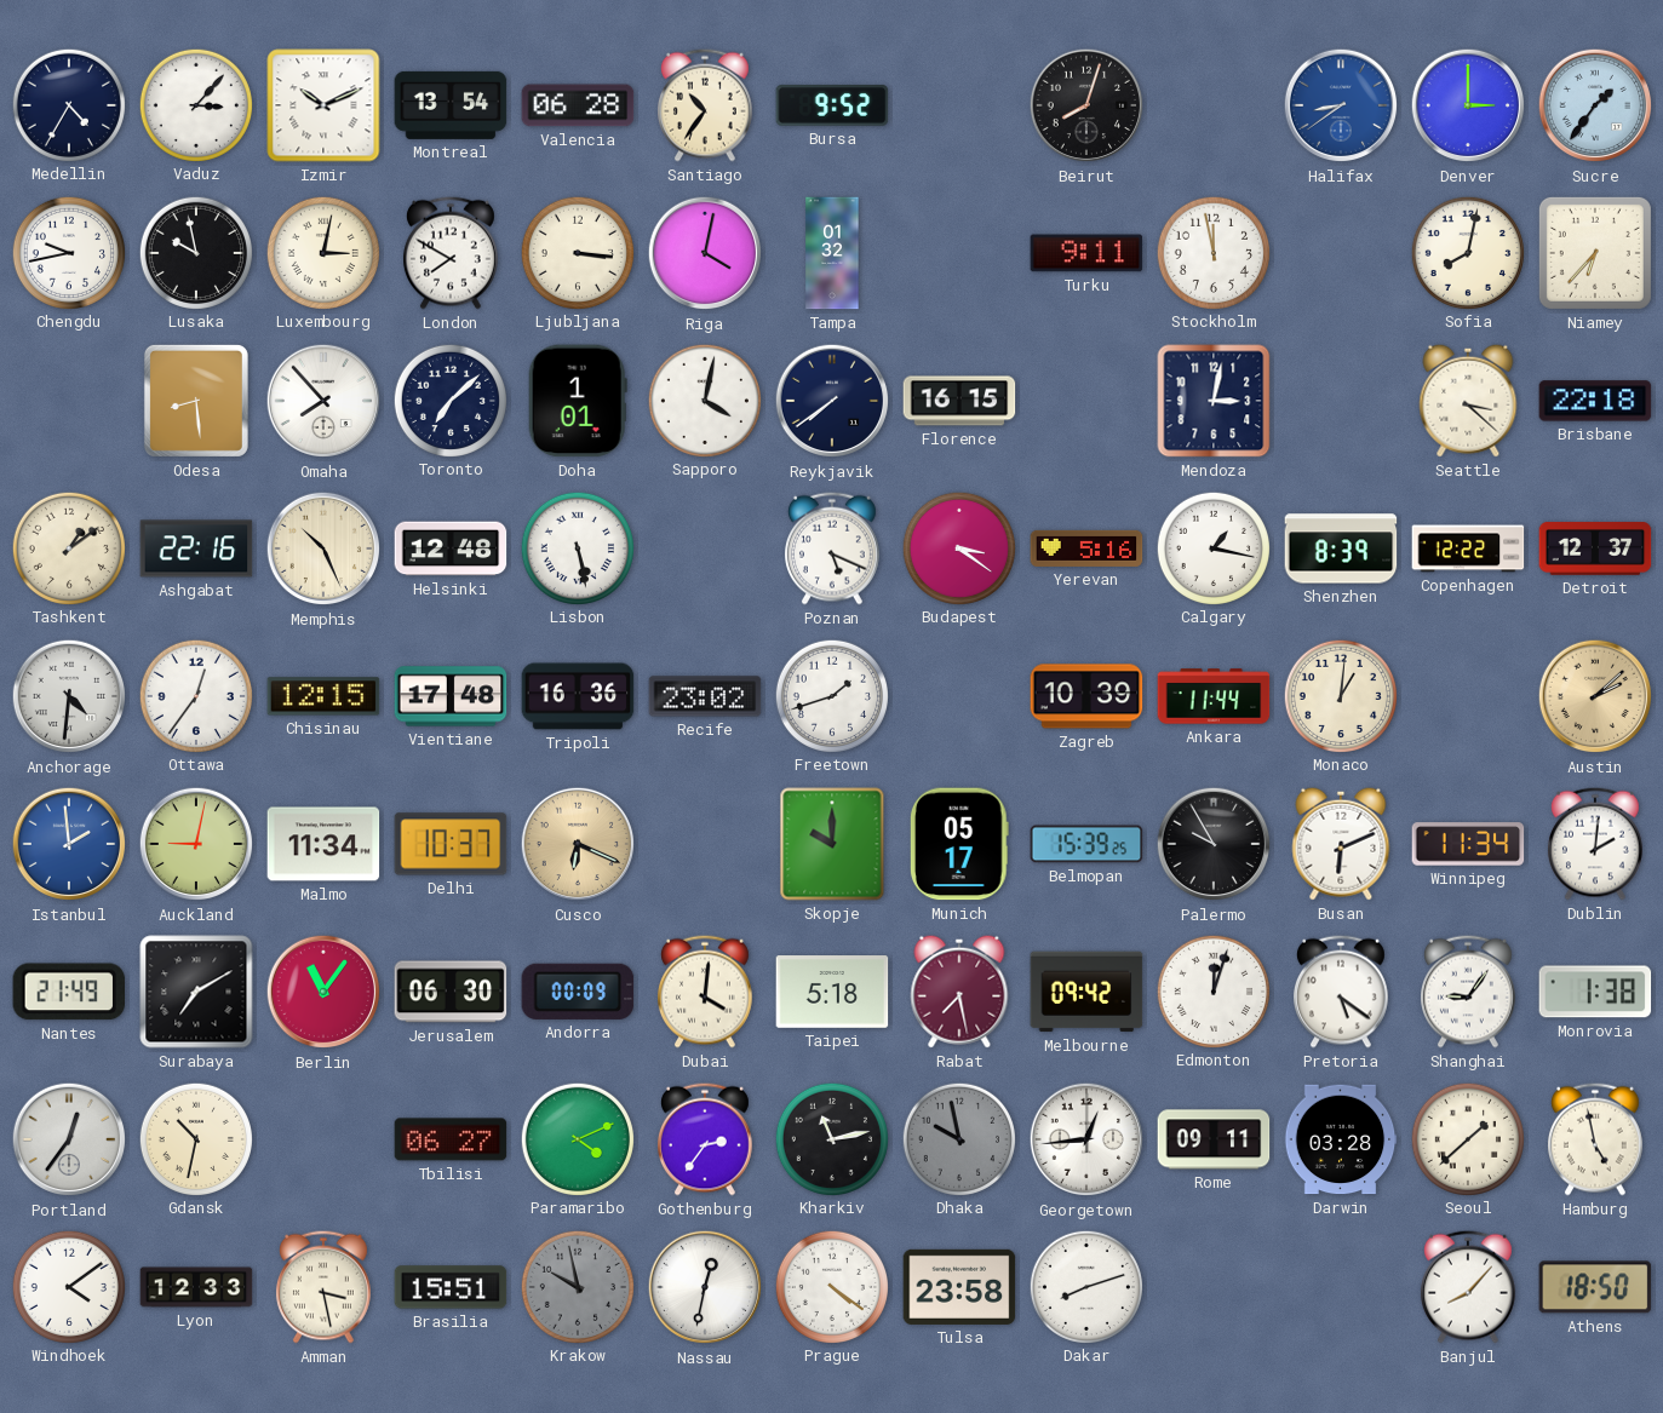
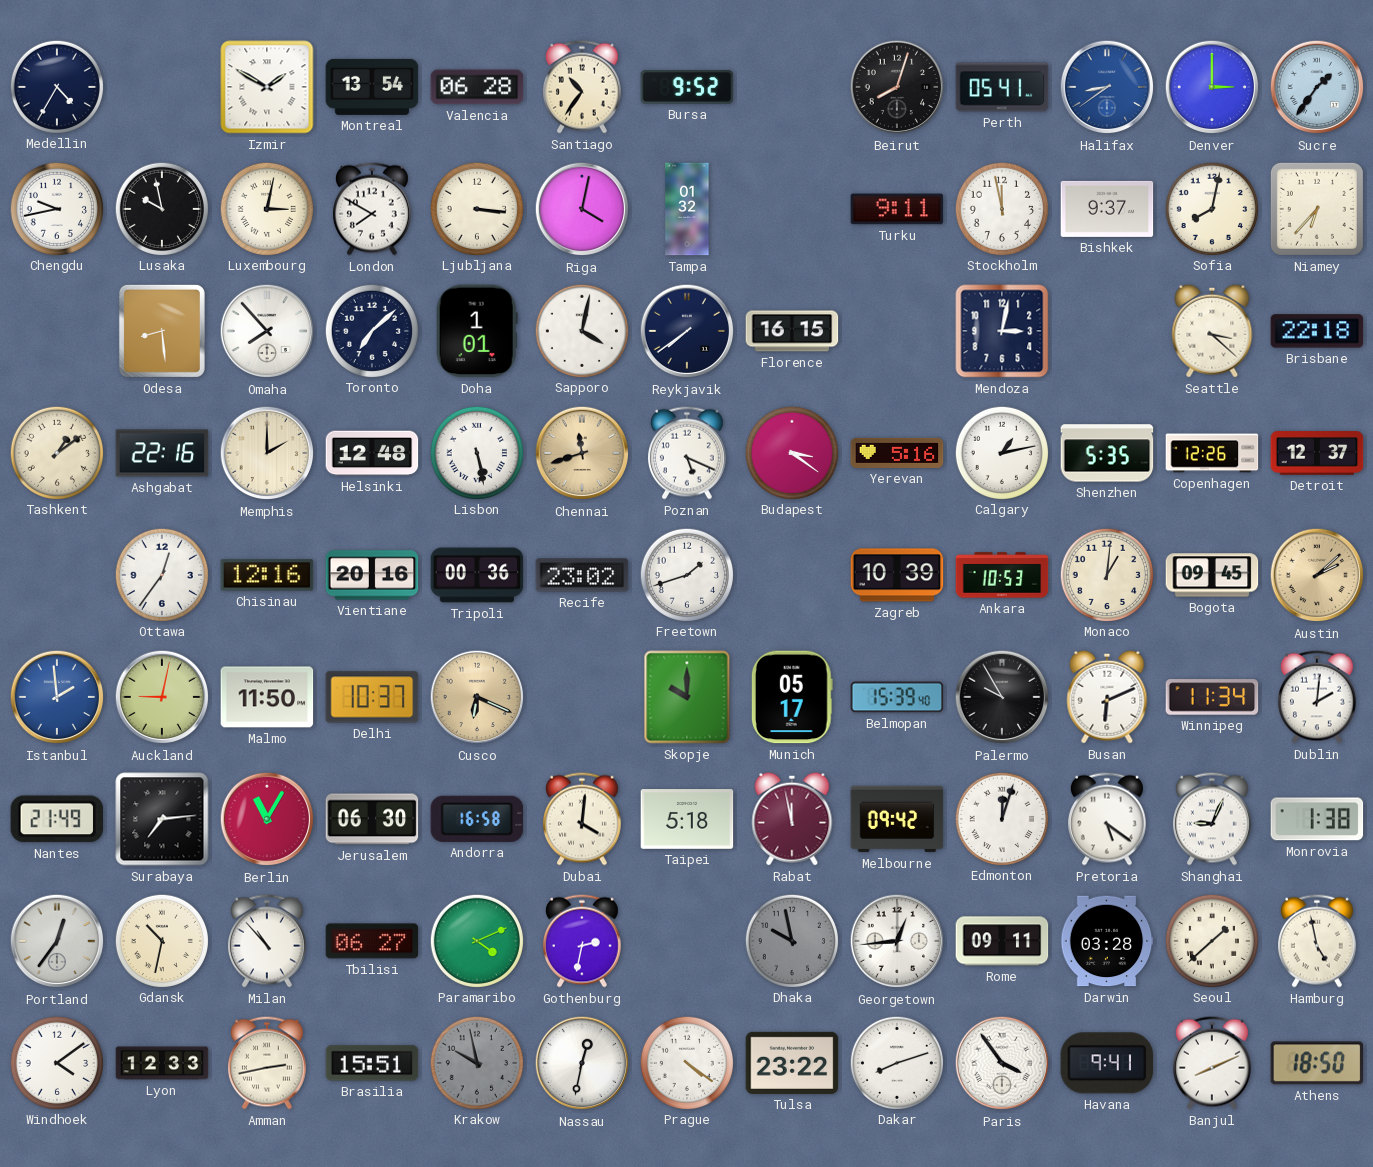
Vaduz: 3:07 -> none (195, 104)
Izmir: 10:11 -> 1:50 (267, 87)
Perth: none -> 05:41 (1002, 87)
Bishkek: none -> 9:37 (1107, 209)
Memphis: 10:26 -> 2:00 (267, 453)
Chennai: none -> 11:42 (582, 453)
Calgary: 1:17 -> 1:13 (1001, 452)
Shenzhen: 8:39 -> 5:35 (1107, 453)
Copenhagen: 12:22 -> 12:26 (1212, 453)
Anchorage: 4:31 -> none (69, 696)
Chisinau: 12:15 -> 12:16 (267, 575)
Vientiane: 17:48 -> 20:16 (372, 575)
Tripoli: 16:36 -> 00:36 (477, 575)
Ankara: 11:44 -> 10:53 (1002, 575)
Bogota: none -> 09:45 (1212, 575)
Malmo: 11:34 -> 11:50 (267, 697)
Belmopan: 15:39:25 -> 15:39:40 (897, 697)
Surabaya: 7:10 -> 7:14 (162, 819)
Berlin: 11:06 -> 11:05 (267, 819)
Andorra: 00:09 -> 16:58 (477, 819)
Rabat: 7:28 -> 11:58 (792, 819)
Shanghai: 9:06 -> 9:04 (1212, 819)
Milan: none -> 10:53 (267, 941)
Gothenburg: 2:36 -> 2:32 (582, 941)
Kharkiv: 11:13 -> none (831, 1138)
Amman: 3:28 -> 2:43 (267, 1063)
Tulsa: 23:58 -> 23:22 (792, 1063)
Paris: none -> 3:54 (1002, 1063)
Havana: none -> 9:41 (1107, 1063)
Banjul: 8:07 -> 8:11 (1212, 1063)
